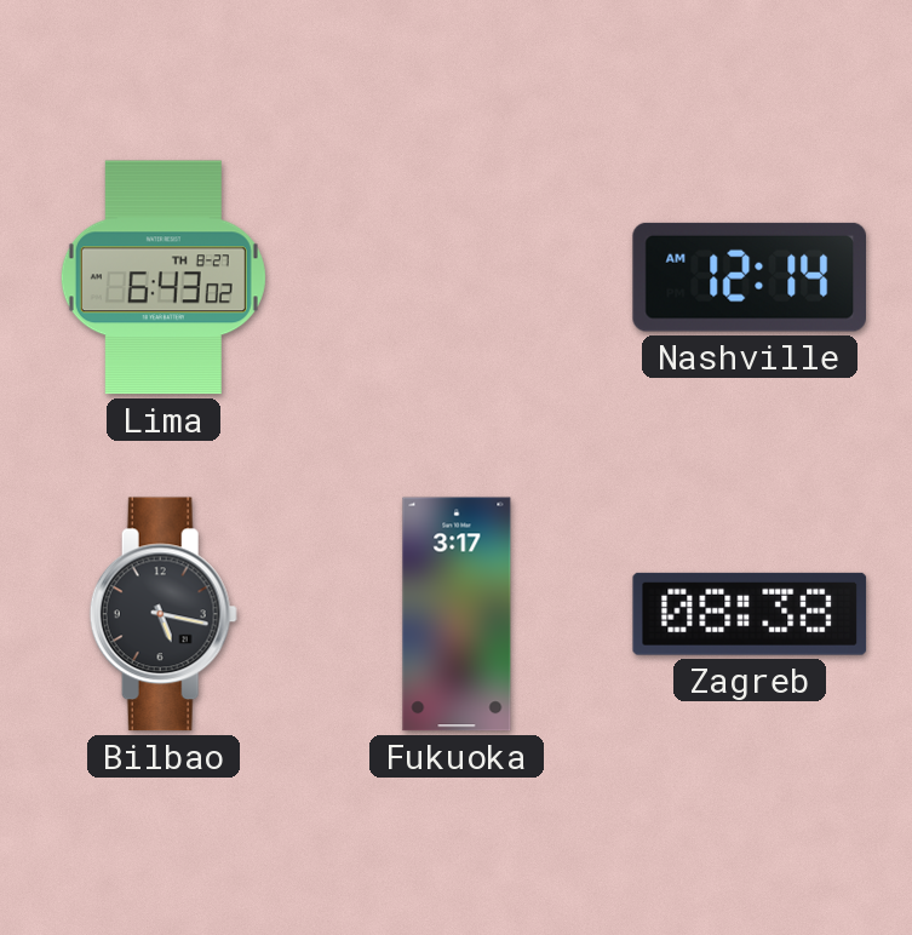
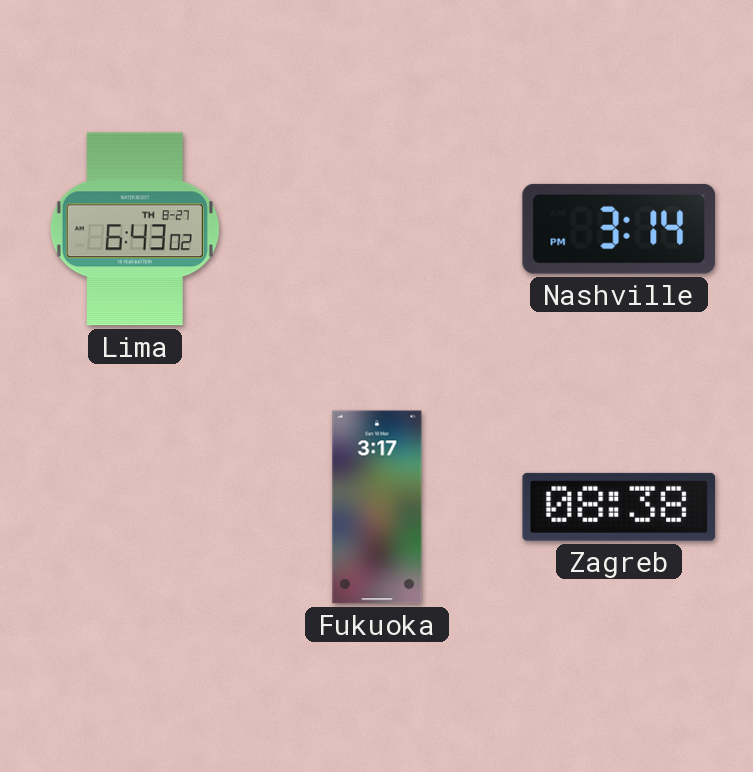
Nashville: 12:14 -> 3:14 (618, 229)
Bilbao: 5:17 -> none (164, 614)
